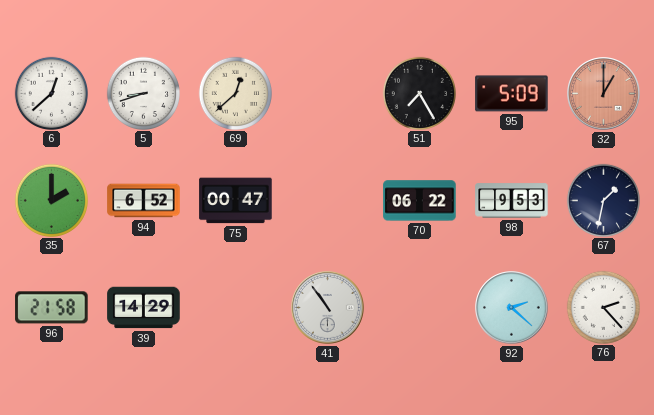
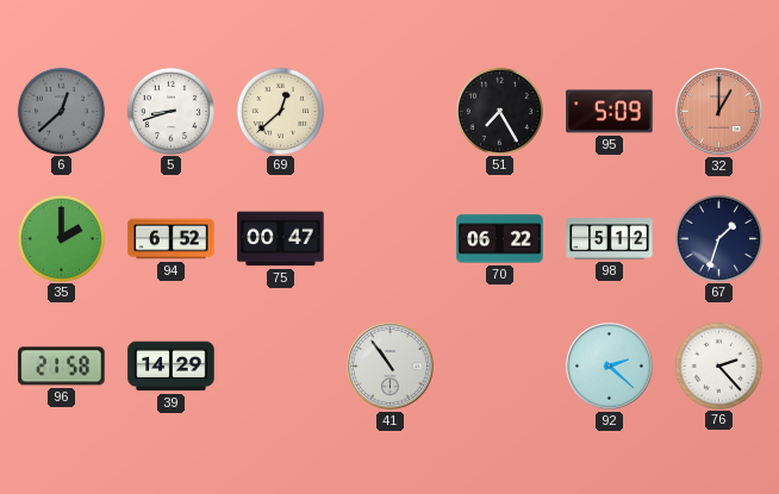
6 dial: white -> grey (61, 111)
98: 9:53 -> 5:12 (610, 239)
67: 1:32 -> 1:33 (718, 238)
